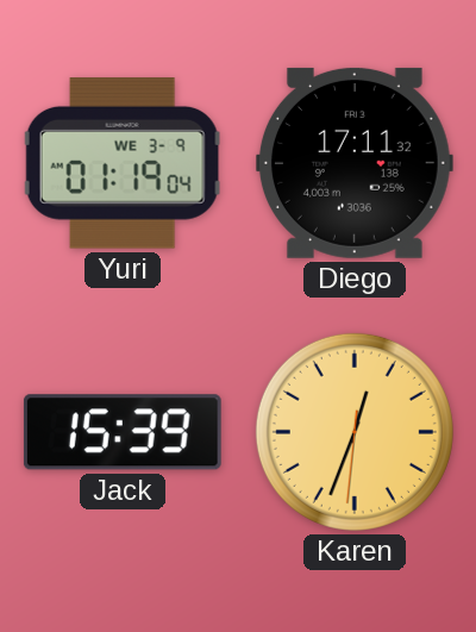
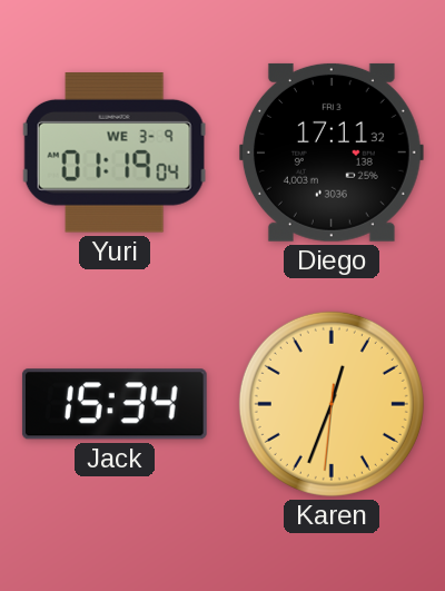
Jack: 15:39 -> 15:34 (115, 404)
